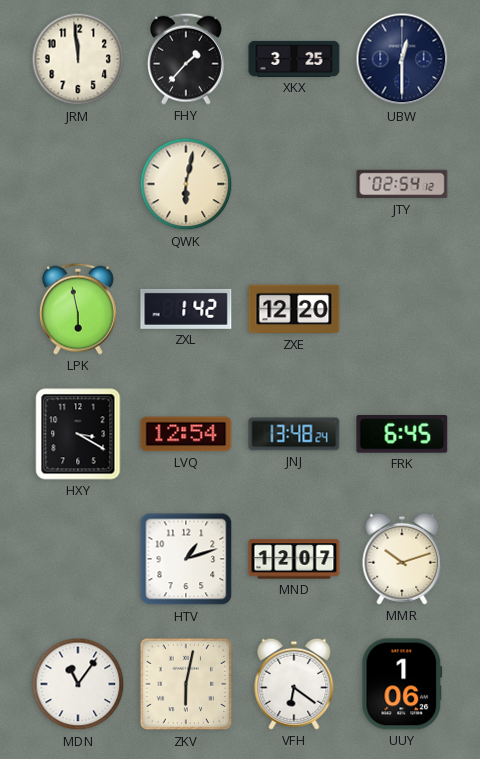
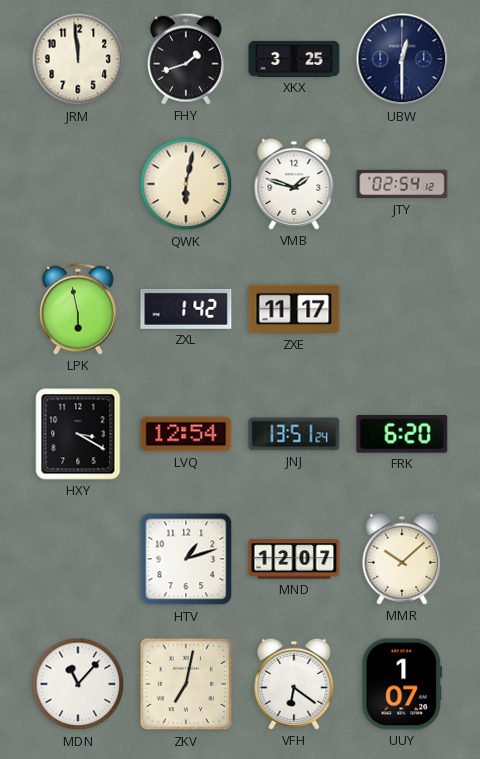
FHY: 1:37 -> 1:42 (186, 59)
VMB: none -> 1:48 (294, 184)
ZXE: 12:20 -> 11:17 (294, 309)
JNJ: 13:48 -> 13:51 (294, 434)
FRK: 6:45 -> 6:20 (402, 434)
MMR: 10:12 -> 10:08 (402, 559)
MDN: 11:06 -> 11:07 (78, 684)
ZKV: 6:02 -> 7:02 (186, 684)
UUY: 1:06 -> 1:07 (402, 684)
